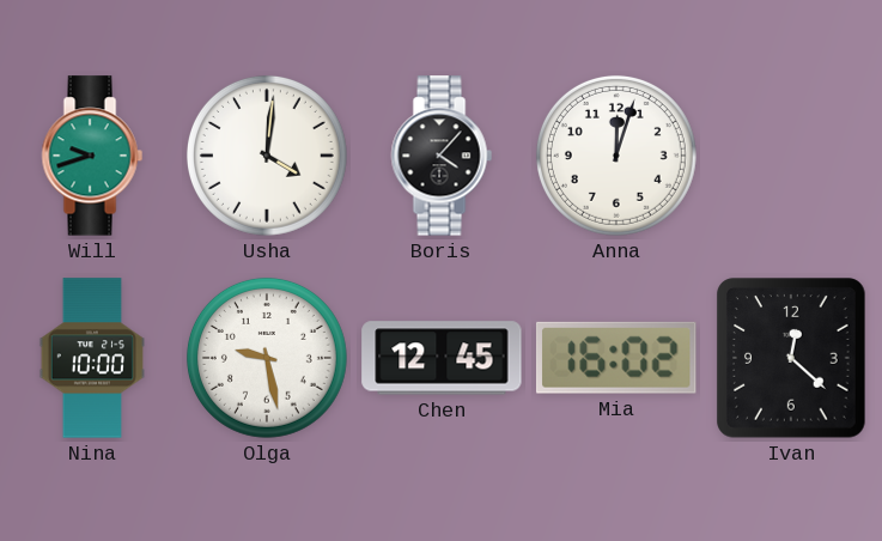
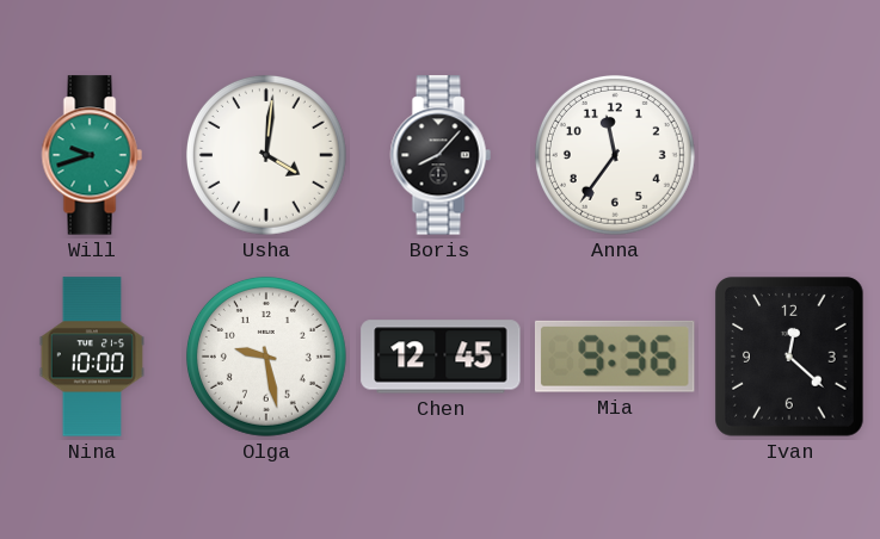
Boris: 4:07 -> 8:07 (441, 155)
Anna: 12:03 -> 11:36 (615, 155)
Mia: 16:02 -> 9:36 (615, 357)
